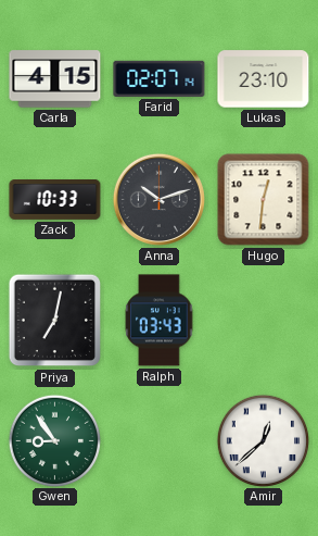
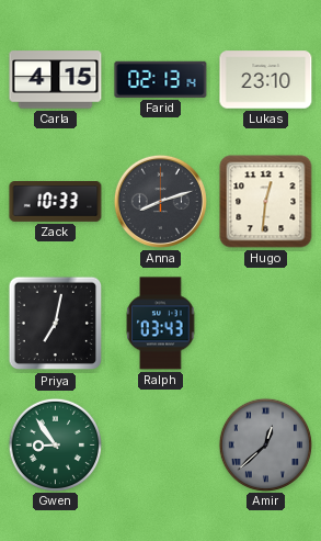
Farid: 02:07 -> 02:13 (161, 79)
Anna: 10:12 -> 8:12 (160, 201)
Amir dial: white -> grey (265, 444)
